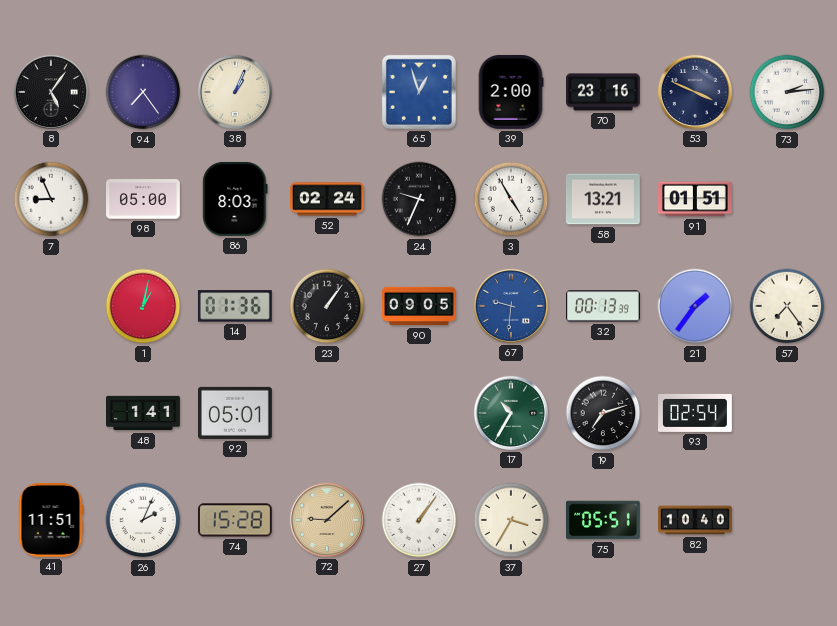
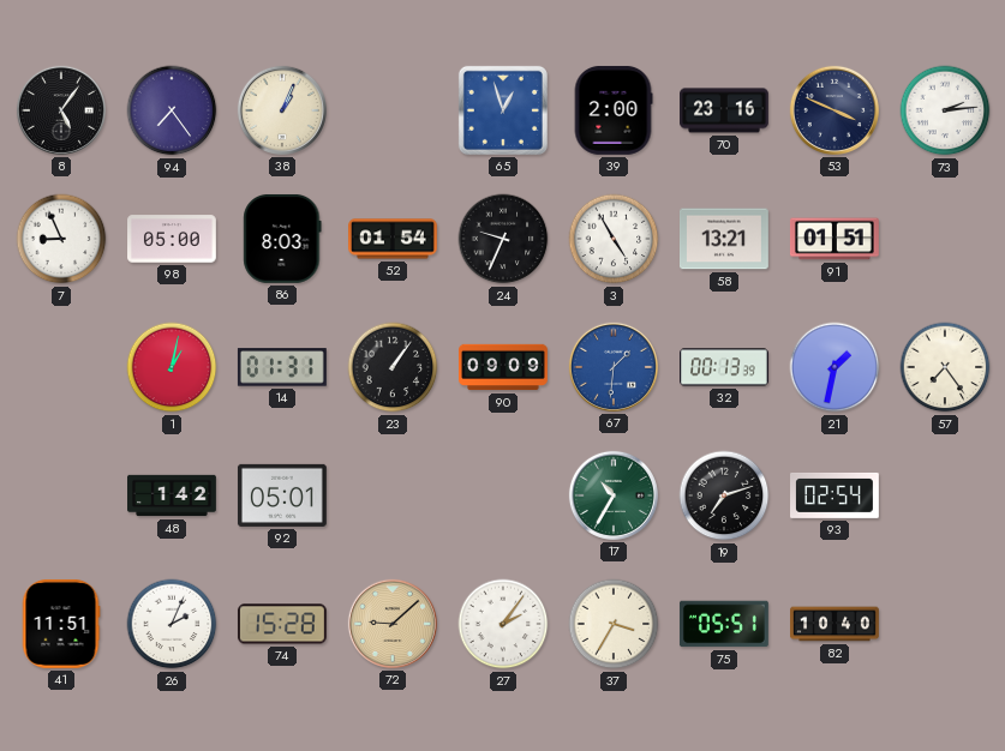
52: 02:24 -> 01:54 (394, 239)
14: 01:36 -> 01:31 (282, 367)
90: 09:05 -> 09:09 (504, 367)
67: 9:31 -> 1:31 (614, 367)
21: 1:36 -> 1:32 (834, 367)
48: 1:41 -> 1:42 (173, 495)
27: 1:06 -> 2:06 (503, 624)
